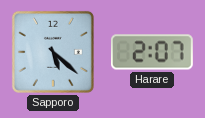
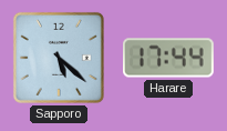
Harare: 2:07 -> 17:44 (169, 58)
